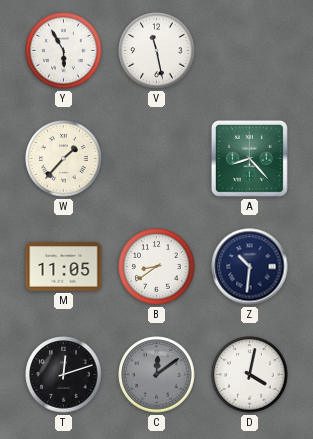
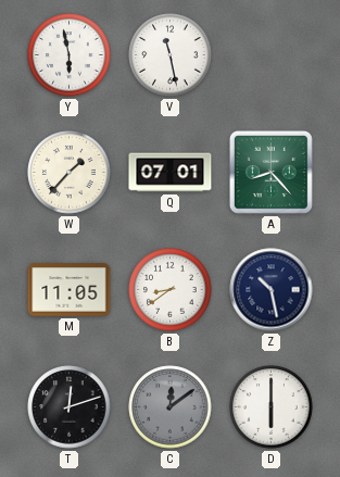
Y: 5:55 -> 5:58 (70, 55)
Q: none -> 07:01 (171, 173)
Z: 10:31 -> 10:28 (272, 290)
D: 4:02 -> 6:00 (272, 407)
